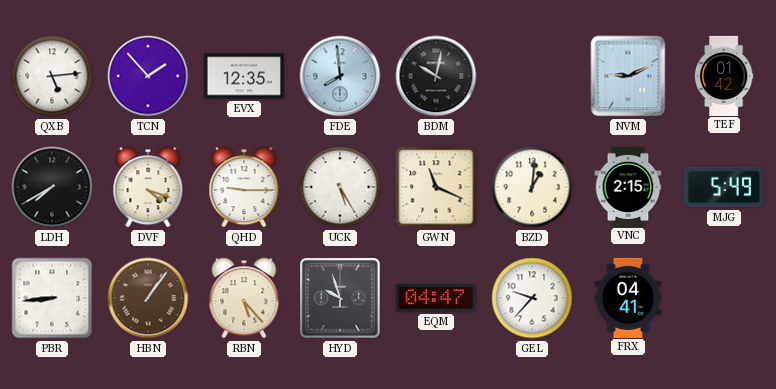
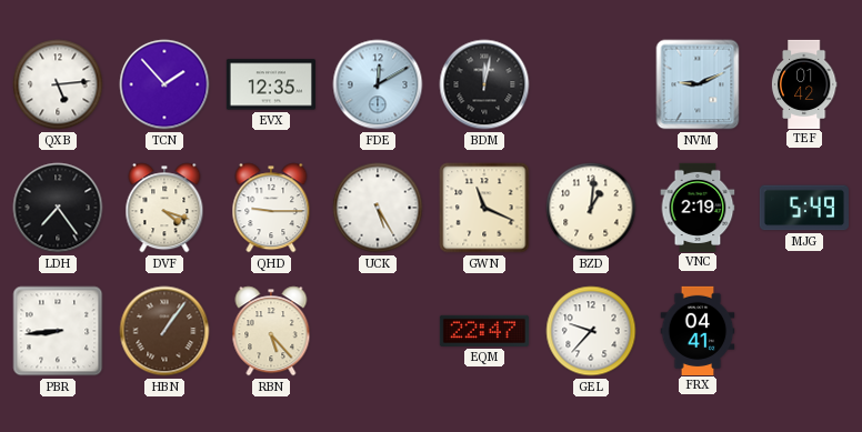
FDE: 7:59 -> 12:10 (378, 84)
BDM: 10:02 -> 12:02 (484, 84)
LDH: 7:40 -> 7:24 (58, 208)
VNC: 2:15 -> 2:19 (698, 207)
HYD: 9:57 -> none (341, 299)
EQM: 04:47 -> 22:47 (484, 331)
